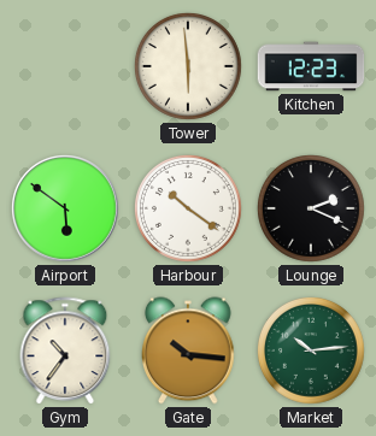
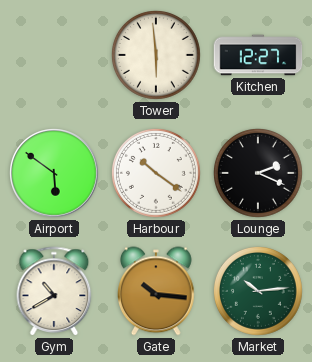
Kitchen: 12:23 -> 12:27 (258, 55)
Gym: 10:36 -> 10:40 (54, 291)
